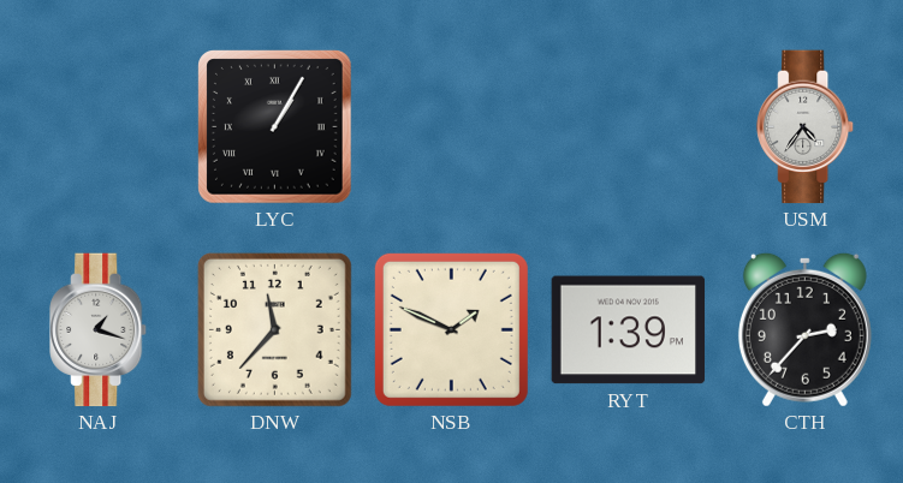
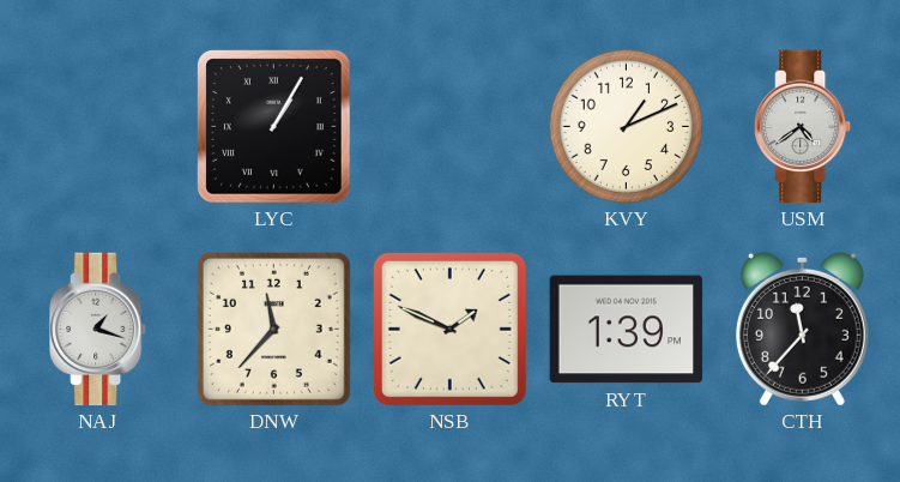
KVY: none -> 1:11 (626, 126)
USM: 4:36 -> 4:39 (803, 127)
CTH: 2:37 -> 11:37 (802, 329)
